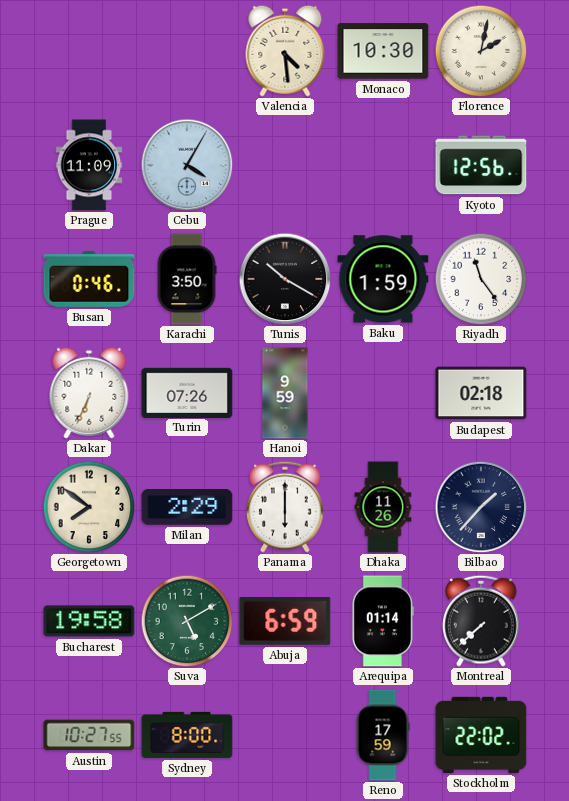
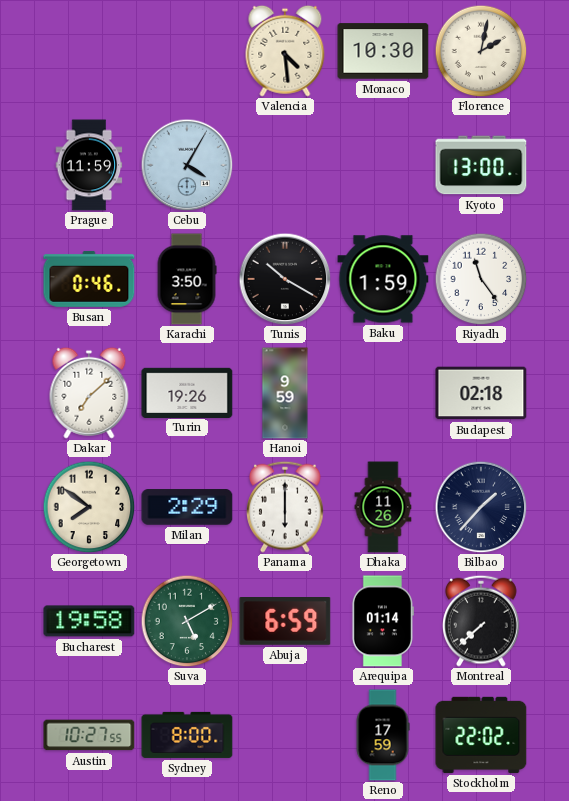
Prague: 11:09 -> 11:59 (89, 165)
Kyoto: 12:56 -> 13:00 (481, 165)
Dakar: 6:34 -> 7:08 (89, 393)
Turin: 07:26 -> 19:26 (187, 392)
